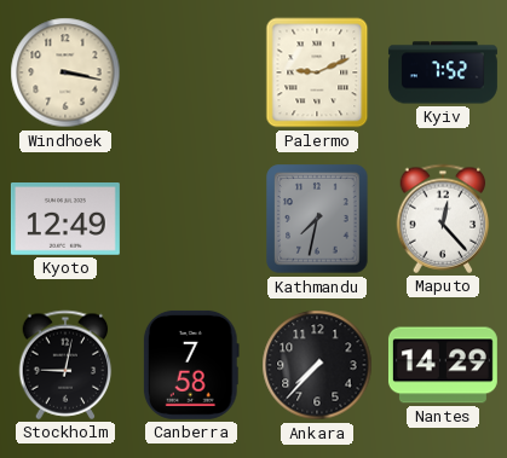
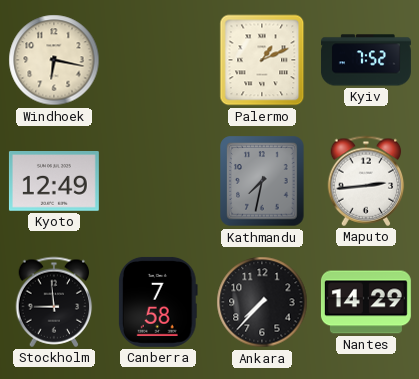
Windhoek: 3:17 -> 6:17 (54, 60)
Palermo: 9:11 -> 1:11 (262, 60)
Maputo: 12:23 -> 2:44 (366, 181)
Stockholm: 9:02 -> 8:59 (54, 302)
